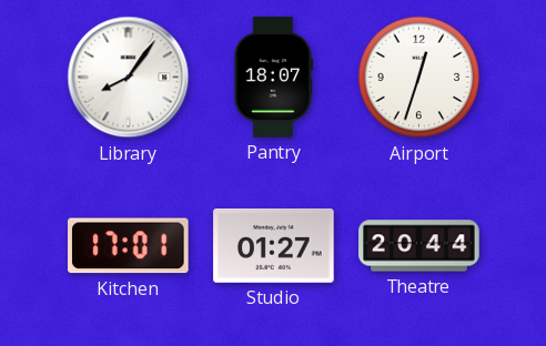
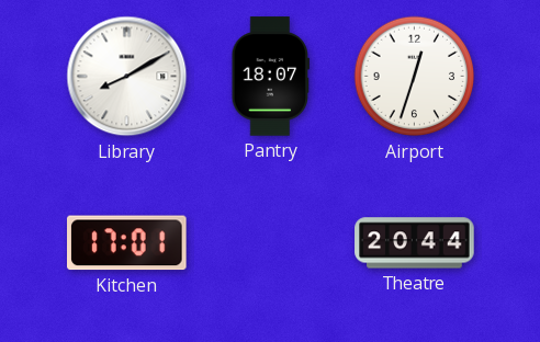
Library: 8:06 -> 8:10 (127, 77)
Studio: 01:27 -> none (274, 245)
